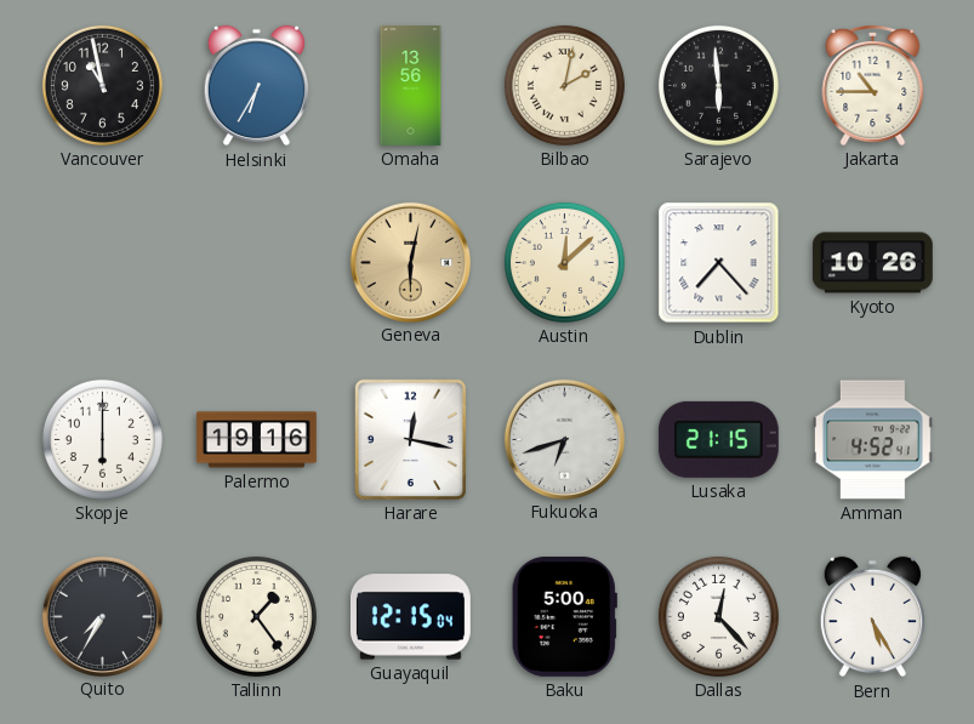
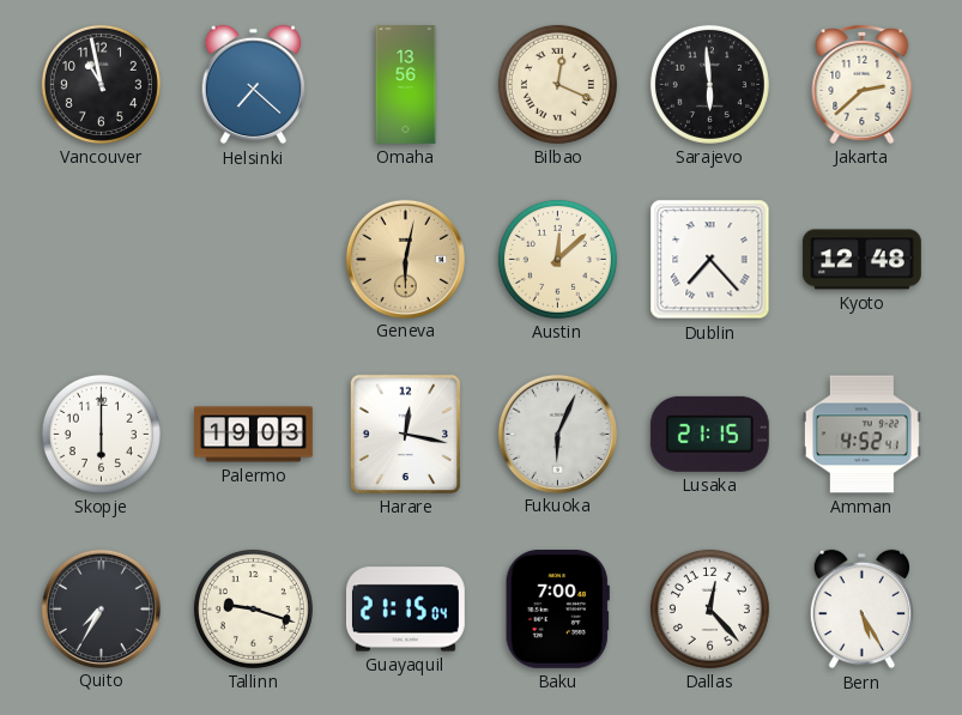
Helsinki: 6:35 -> 7:22 (254, 85)
Bilbao: 2:02 -> 12:19 (557, 84)
Jakarta: 10:45 -> 2:38 (863, 84)
Kyoto: 10:26 -> 12:48 (861, 260)
Palermo: 19:16 -> 19:03 (254, 435)
Fukuoka: 6:42 -> 6:04 (557, 434)
Tallinn: 1:24 -> 9:18 (253, 608)
Guayaquil: 12:15 -> 21:15 (405, 610)
Baku: 5:00 -> 7:00 (557, 608)
